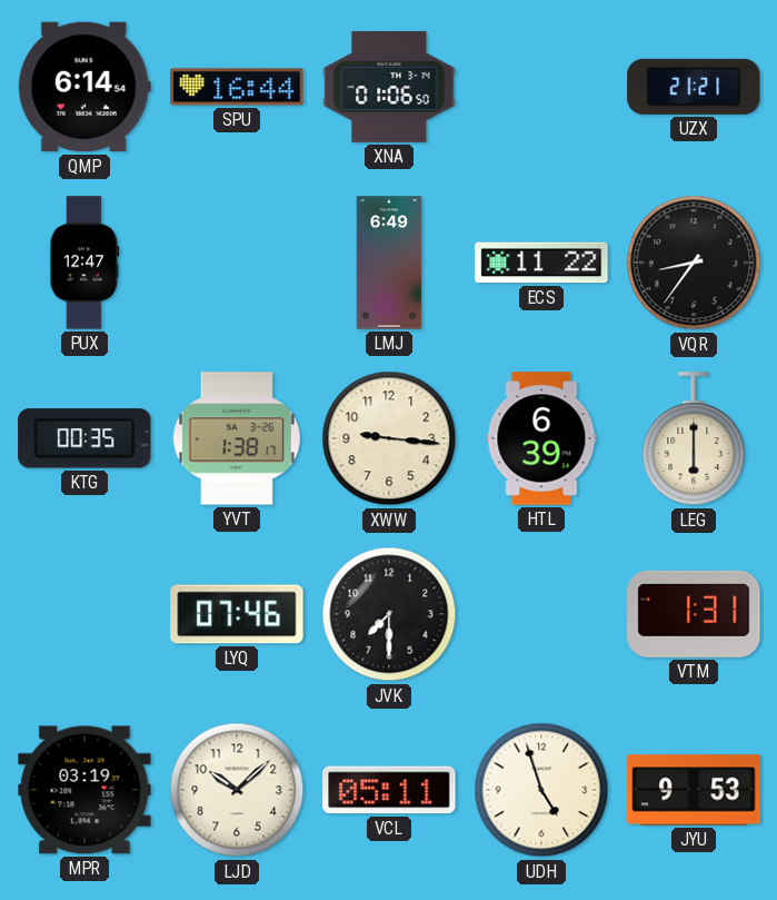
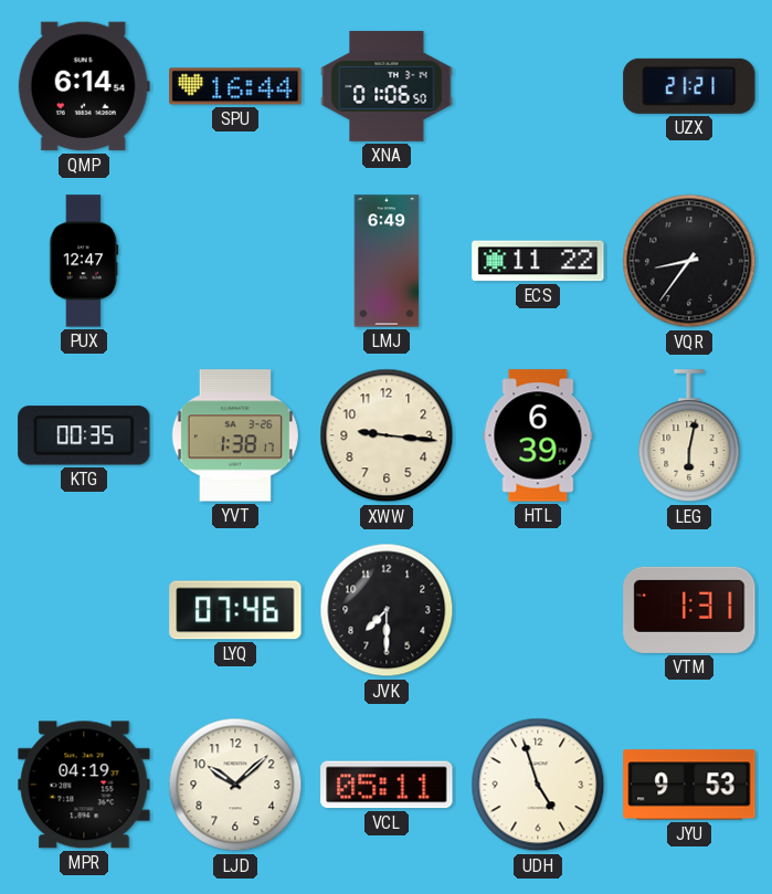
LEG: 6:00 -> 6:02 (689, 437)
MPR: 03:19 -> 04:19 (84, 785)
